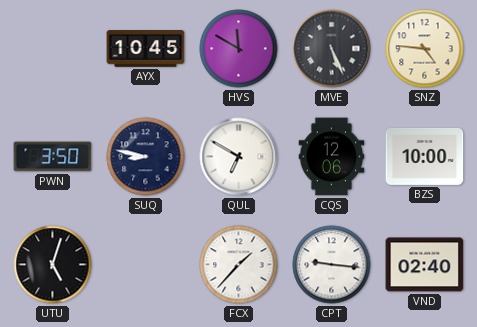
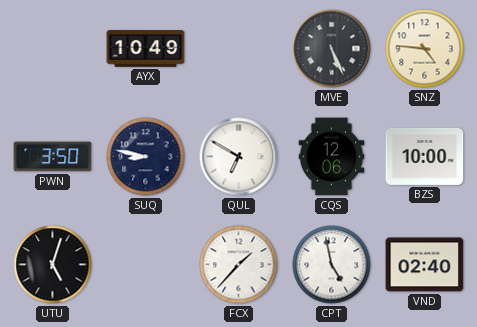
AYX: 10:45 -> 10:49 (146, 49)
HVS: 11:50 -> none (239, 49)
CPT: 9:16 -> 4:58 (332, 265)
